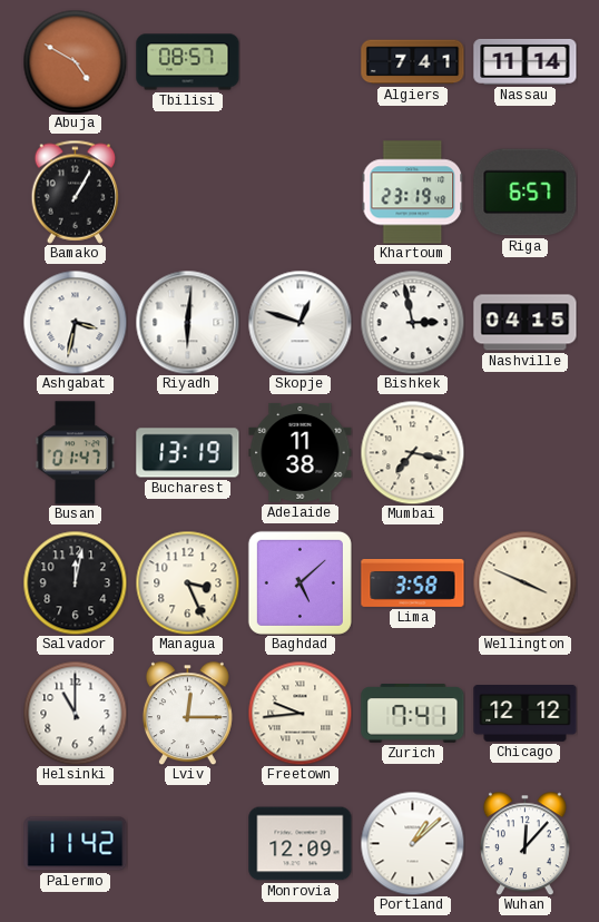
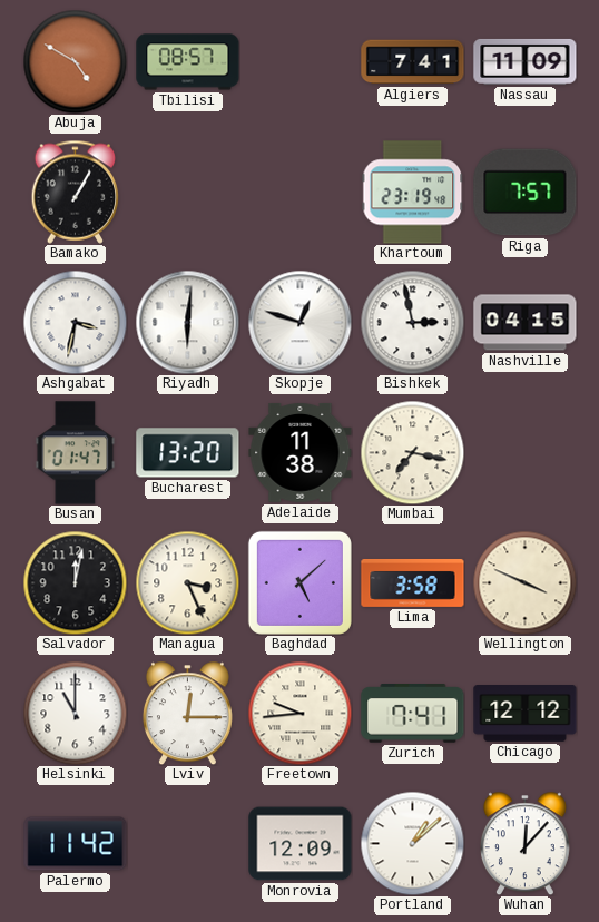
Nassau: 11:14 -> 11:09 (526, 61)
Riga: 6:57 -> 7:57 (526, 193)
Bucharest: 13:19 -> 13:20 (188, 453)
